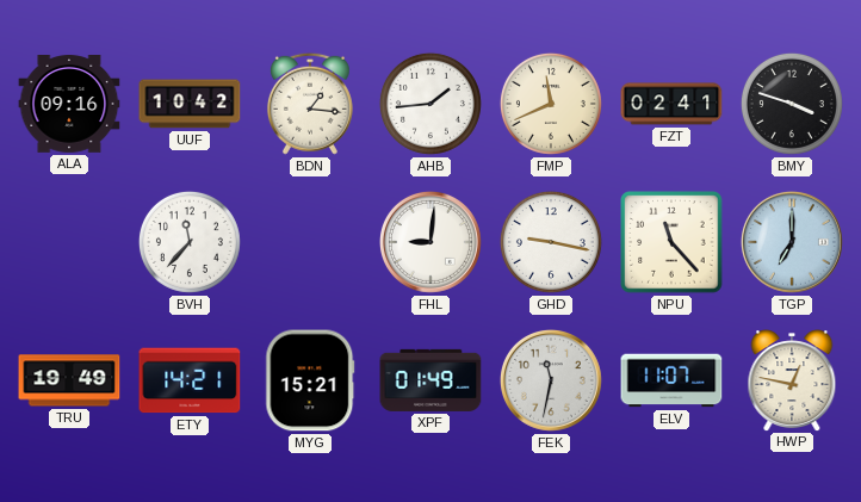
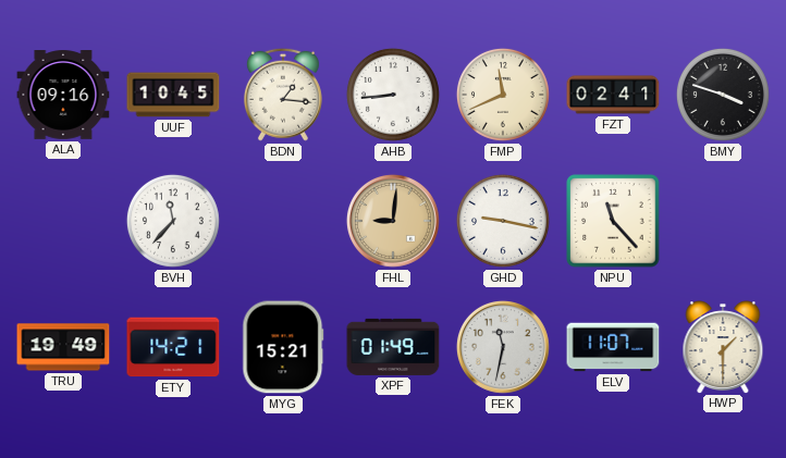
UUF: 10:42 -> 10:45 (173, 95)
AHB: 1:44 -> 8:44 (393, 95)
FHL dial: white -> champagne (393, 221)
TGP: 7:00 -> none (792, 242)
HWP: 12:47 -> 1:30 (723, 347)
